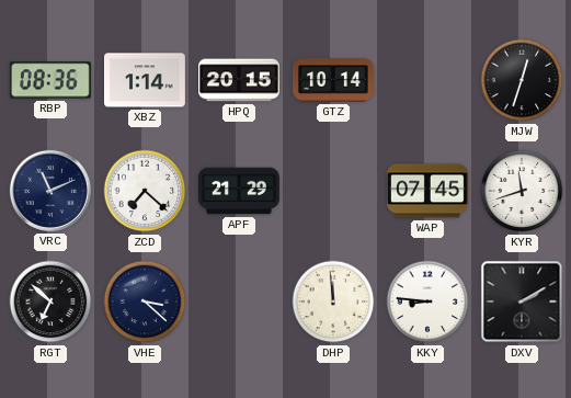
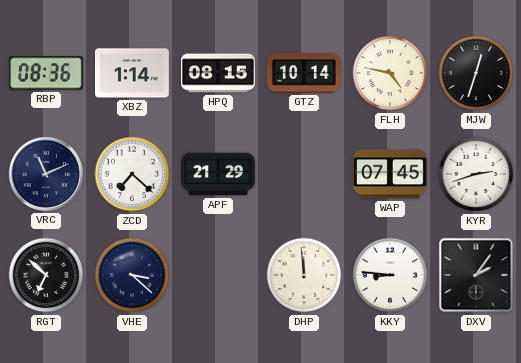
HPQ: 20:15 -> 08:15 (219, 73)
FLH: none -> 4:47 (390, 73)
KYR: 11:42 -> 2:42 (476, 174)
DXV: 2:10 -> 2:06 (476, 275)
